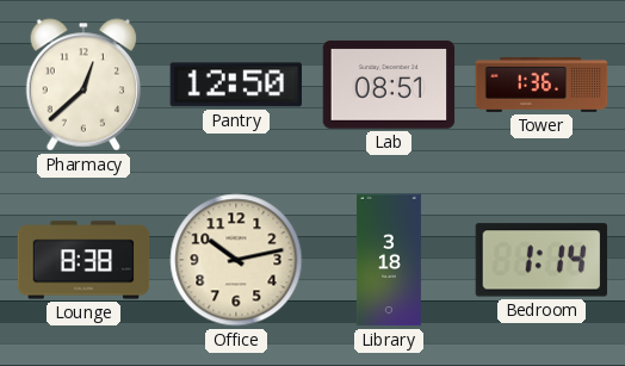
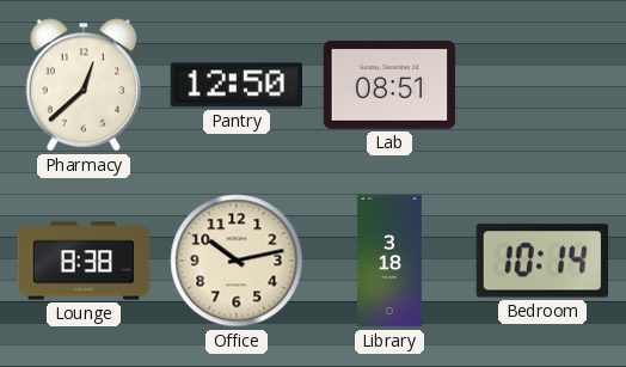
Tower: 1:36 -> none (542, 85)
Bedroom: 1:14 -> 10:14 (542, 261)
